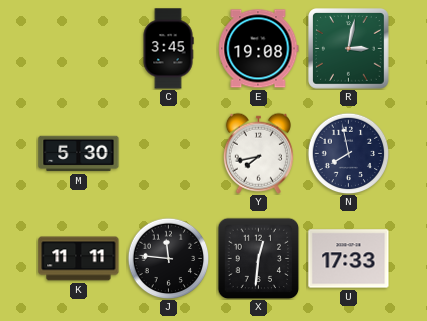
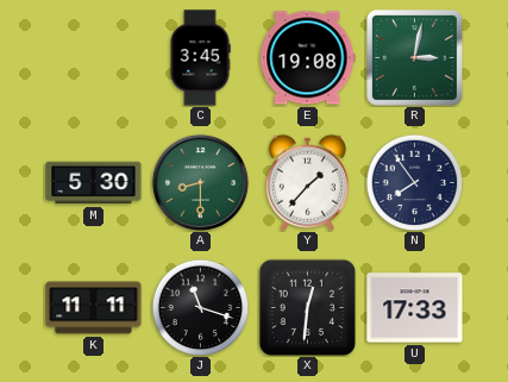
A: none -> 8:30 (200, 182)
Y: 7:43 -> 1:37 (307, 182)
N: 7:58 -> 7:54 (414, 182)
J: 11:46 -> 11:18 (200, 307)
